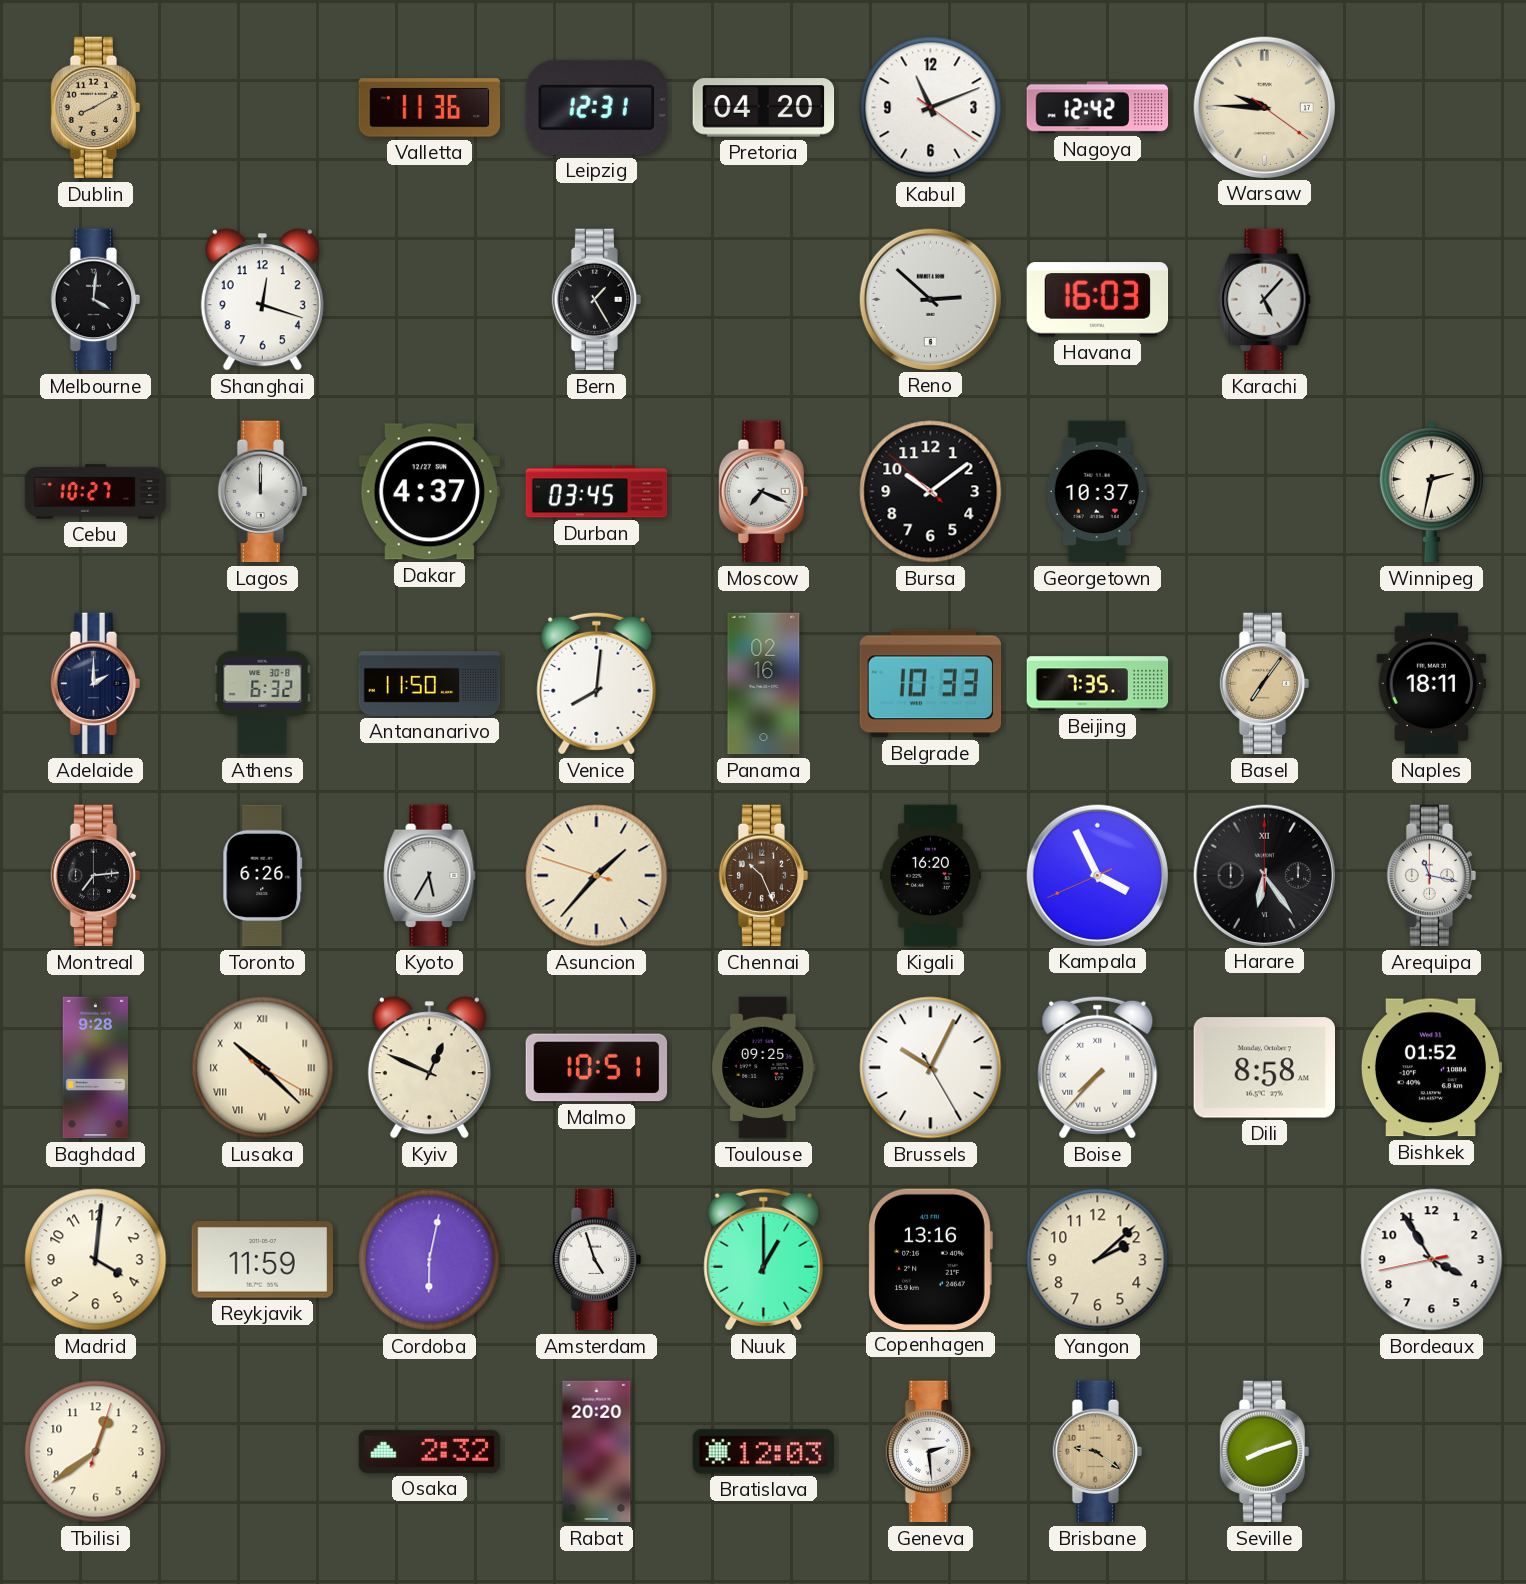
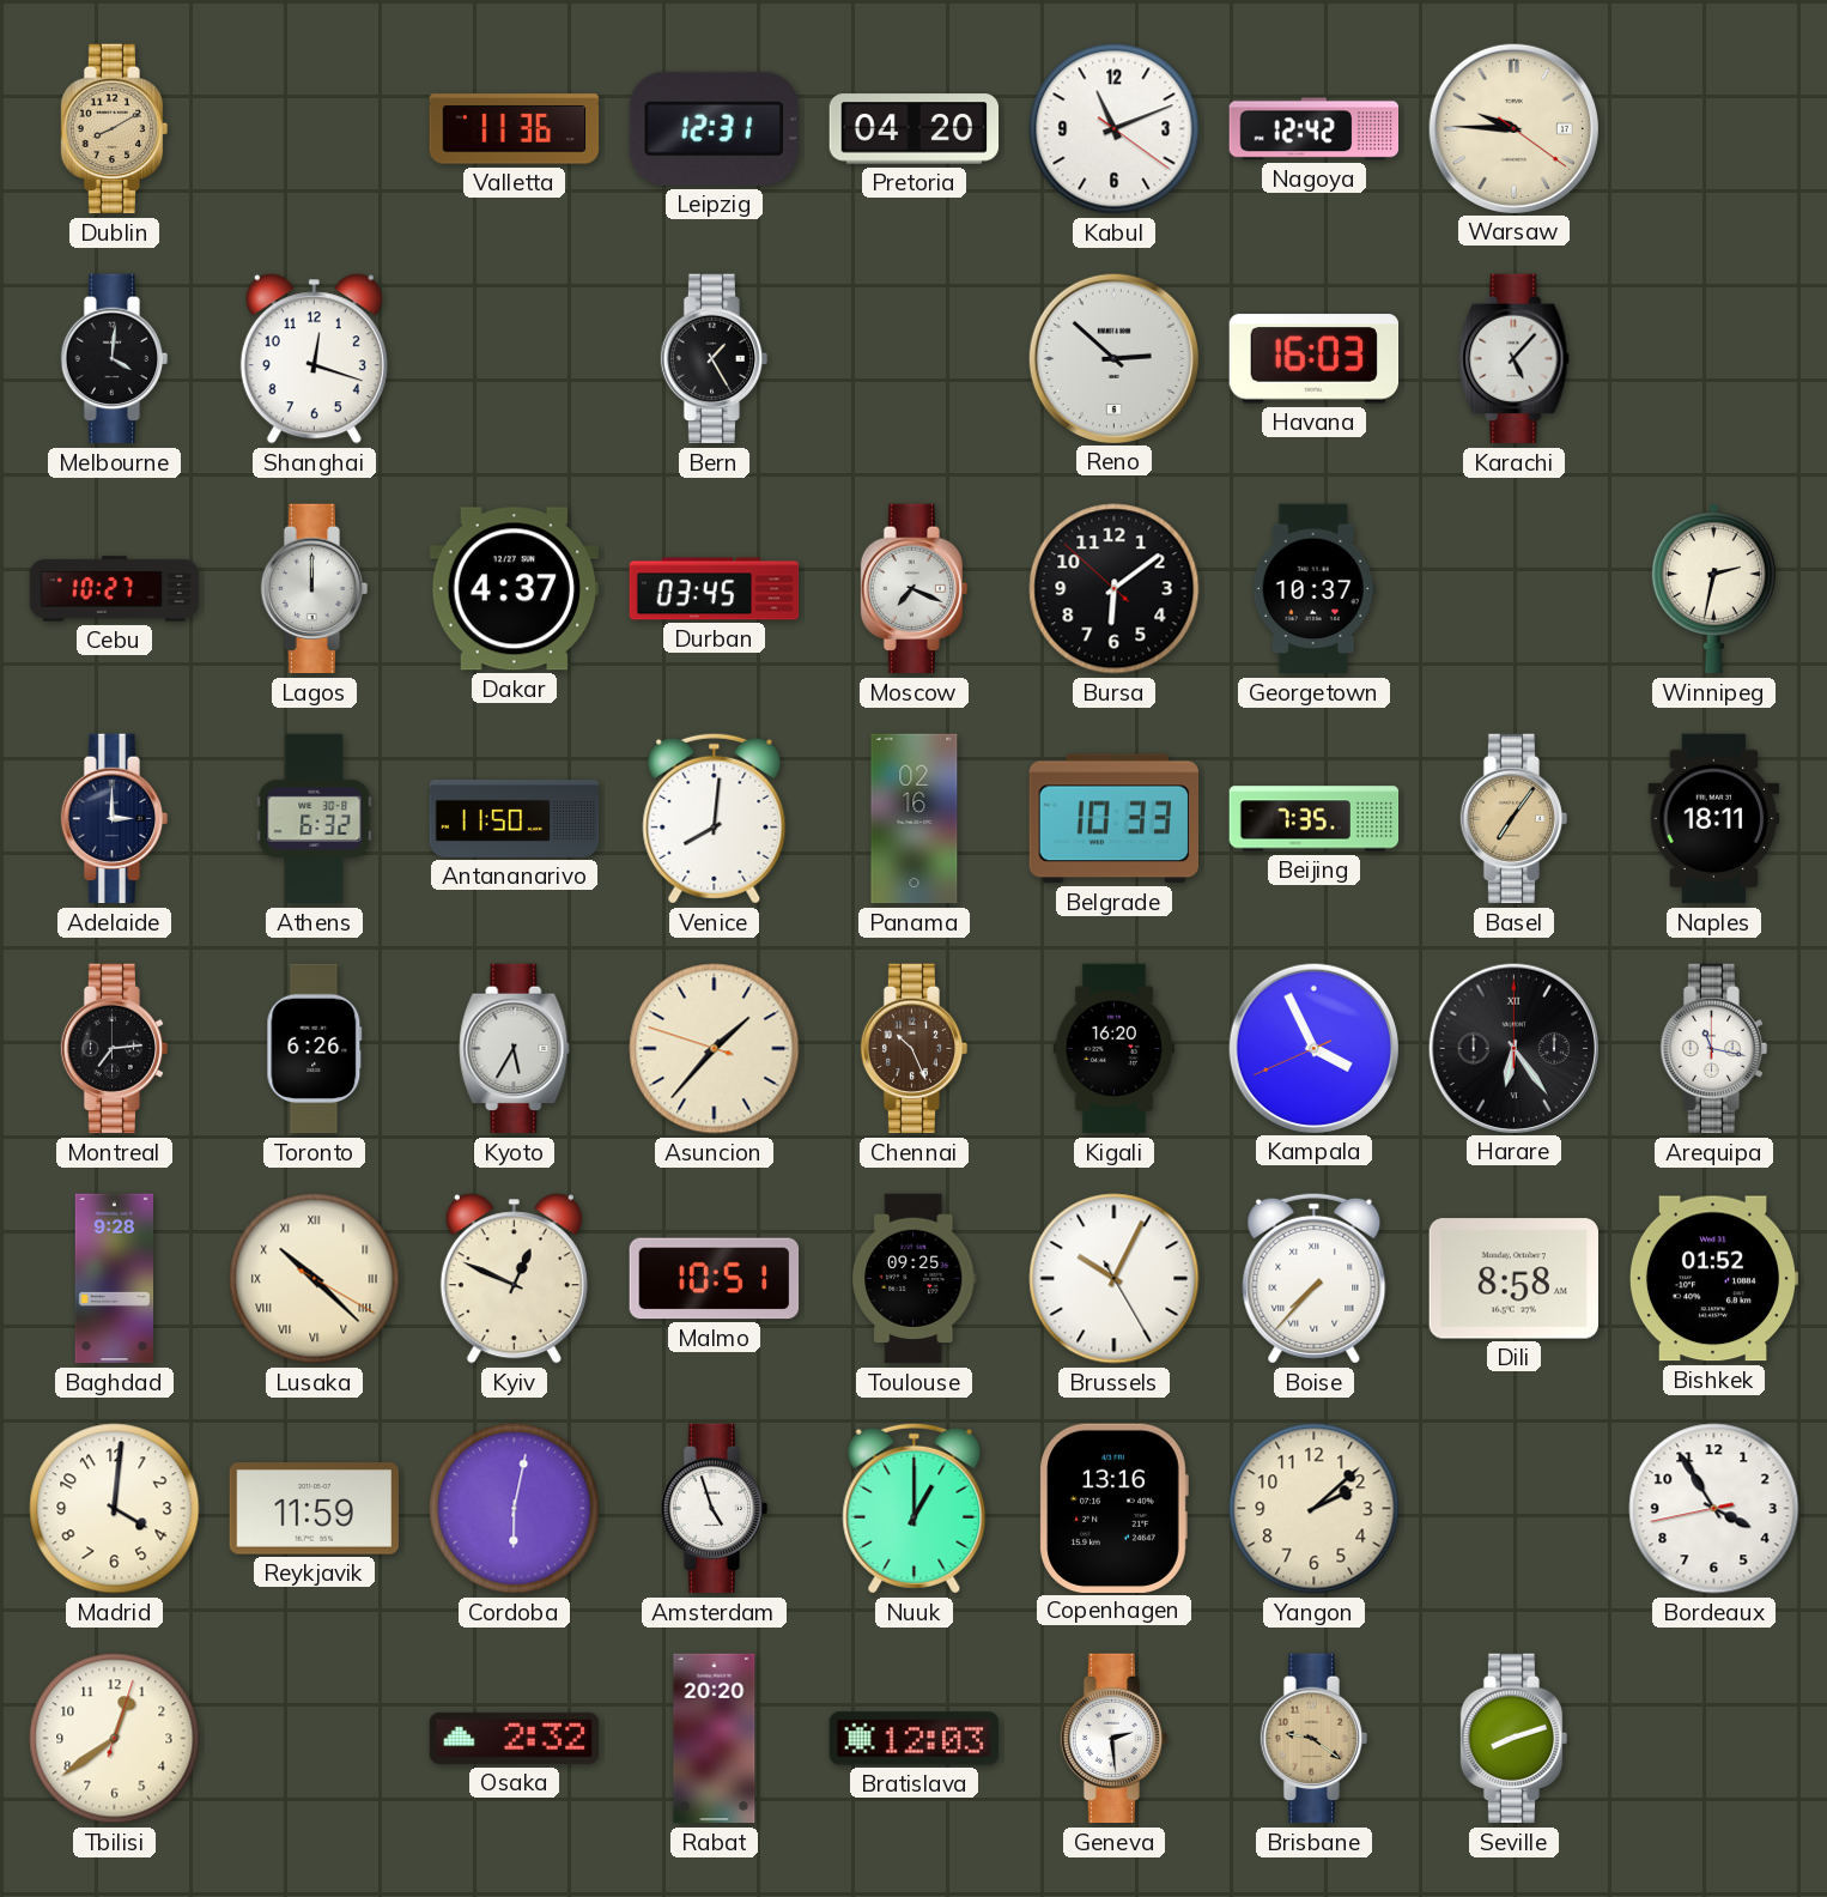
Bursa: 10:08 -> 6:08 (1115, 589)
Adelaide: 2:00 -> 3:00 (115, 819)
